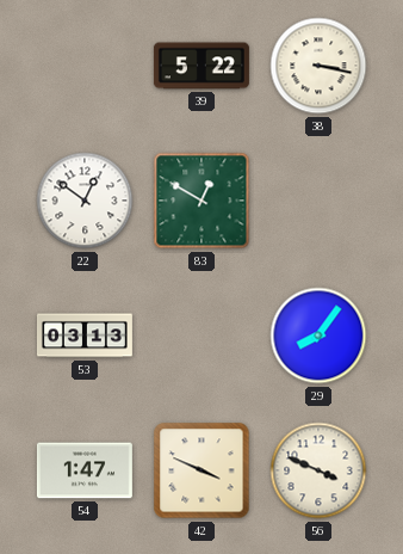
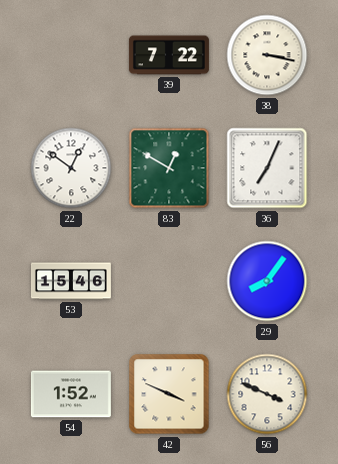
39: 5:22 -> 7:22 (169, 55)
36: none -> 7:04 (267, 168)
53: 03:13 -> 15:46 (71, 281)
54: 1:47 -> 1:52 (71, 394)
